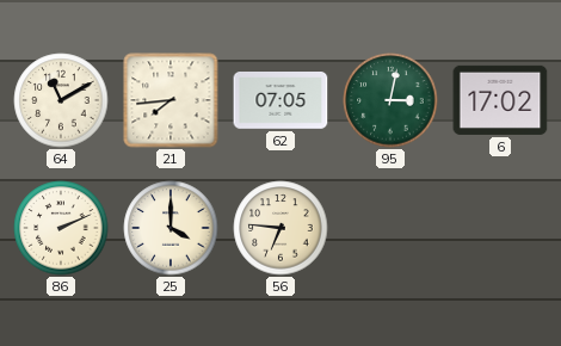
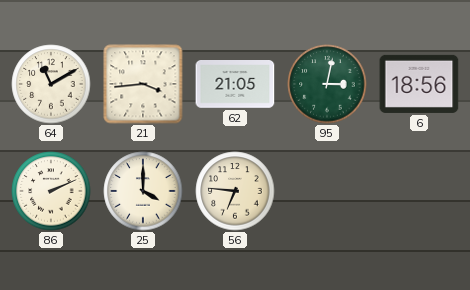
21: 7:44 -> 3:44 (143, 84)
62: 07:05 -> 21:05 (235, 85)
6: 17:02 -> 18:56 (419, 84)
